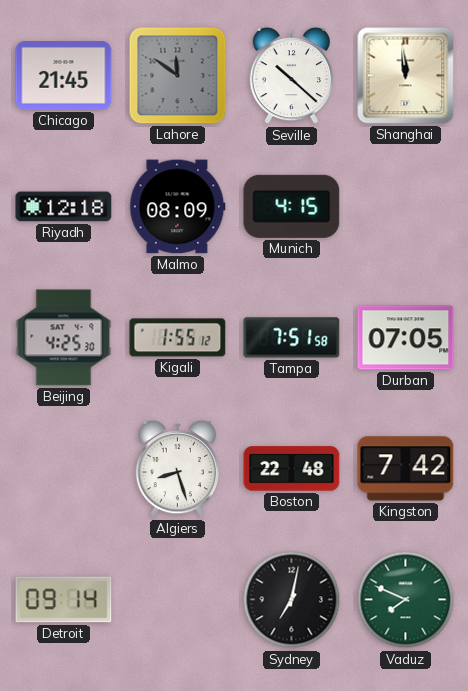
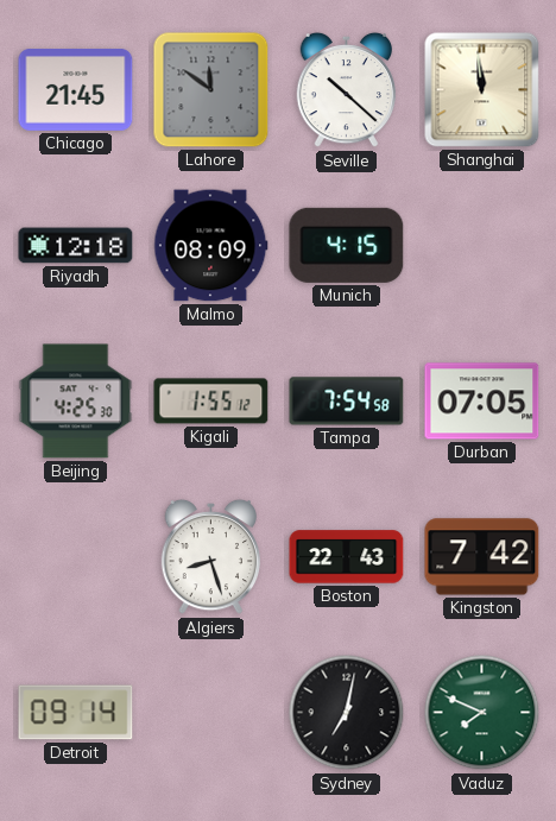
Tampa: 7:51 -> 7:54 (347, 402)
Boston: 22:48 -> 22:43 (347, 557)
